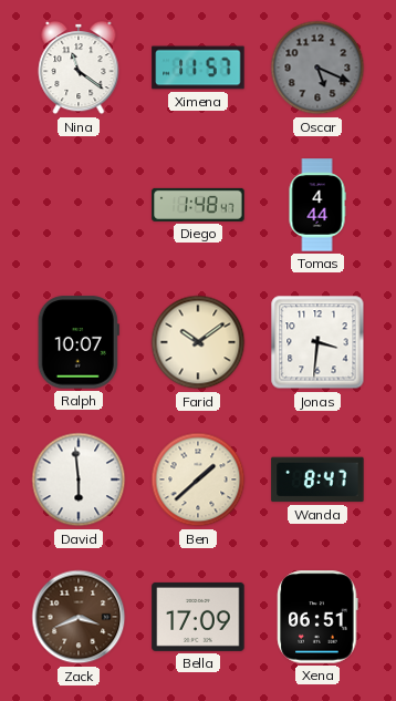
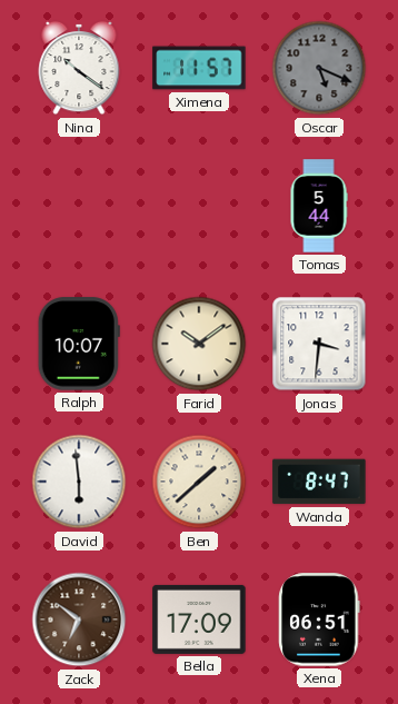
Nina: 11:21 -> 10:21 (79, 68)
Diego: 1:48 -> none (198, 205)
Tomas: 4:44 -> 5:44 (319, 206)
Zack: 3:41 -> 6:51 (79, 619)
